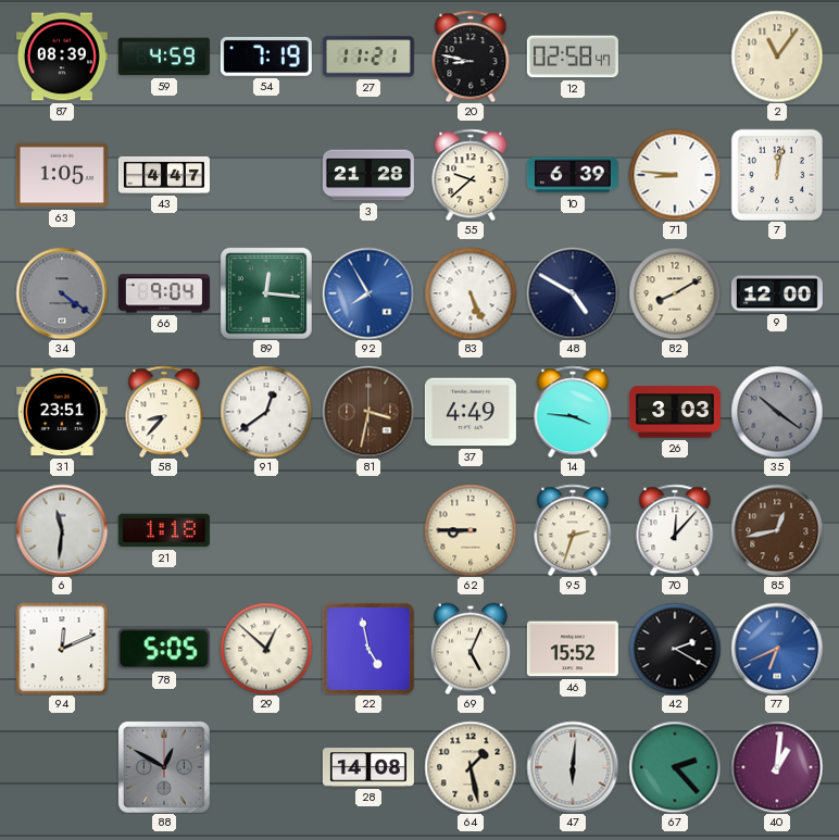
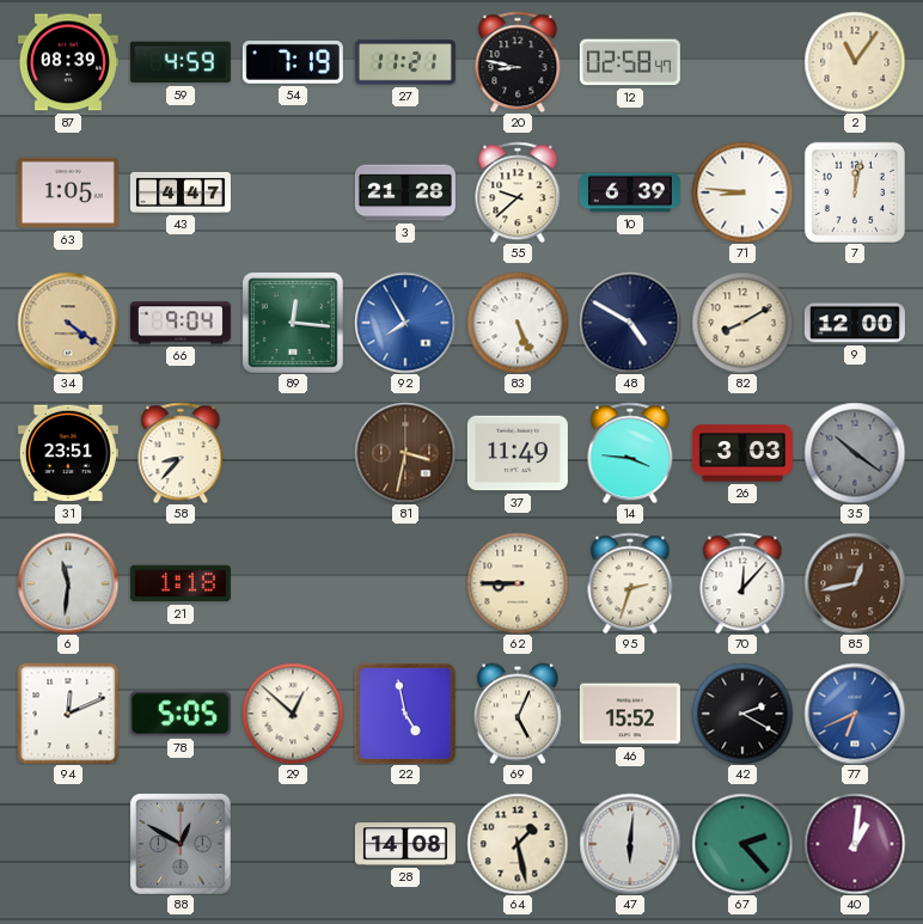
34 dial: grey -> champagne (68, 323)
91: 12:39 -> none (266, 412)
37: 4:49 -> 11:49 (518, 453)
